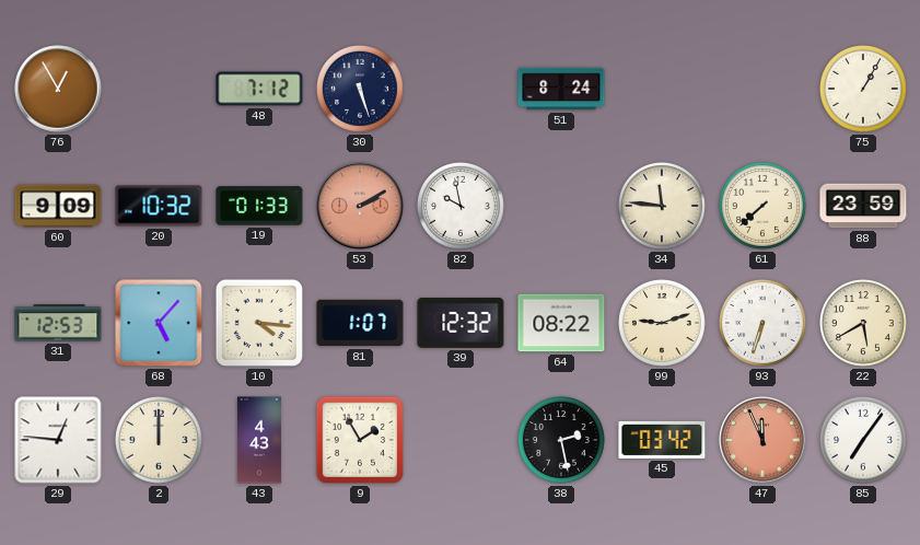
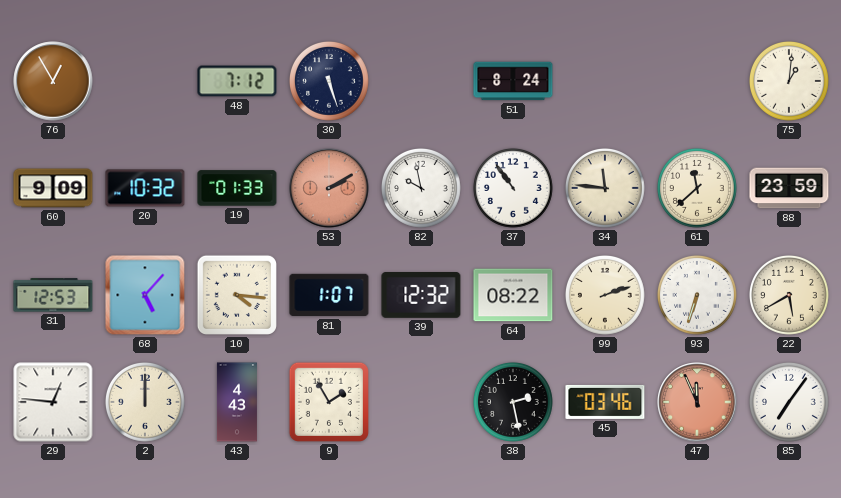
75: 1:05 -> 1:01 (789, 81)
37: none -> 10:54 (513, 188)
61: 7:38 -> 11:38 (697, 188)
99: 9:12 -> 2:12 (605, 295)
45: 03:42 -> 03:46 (605, 402)
